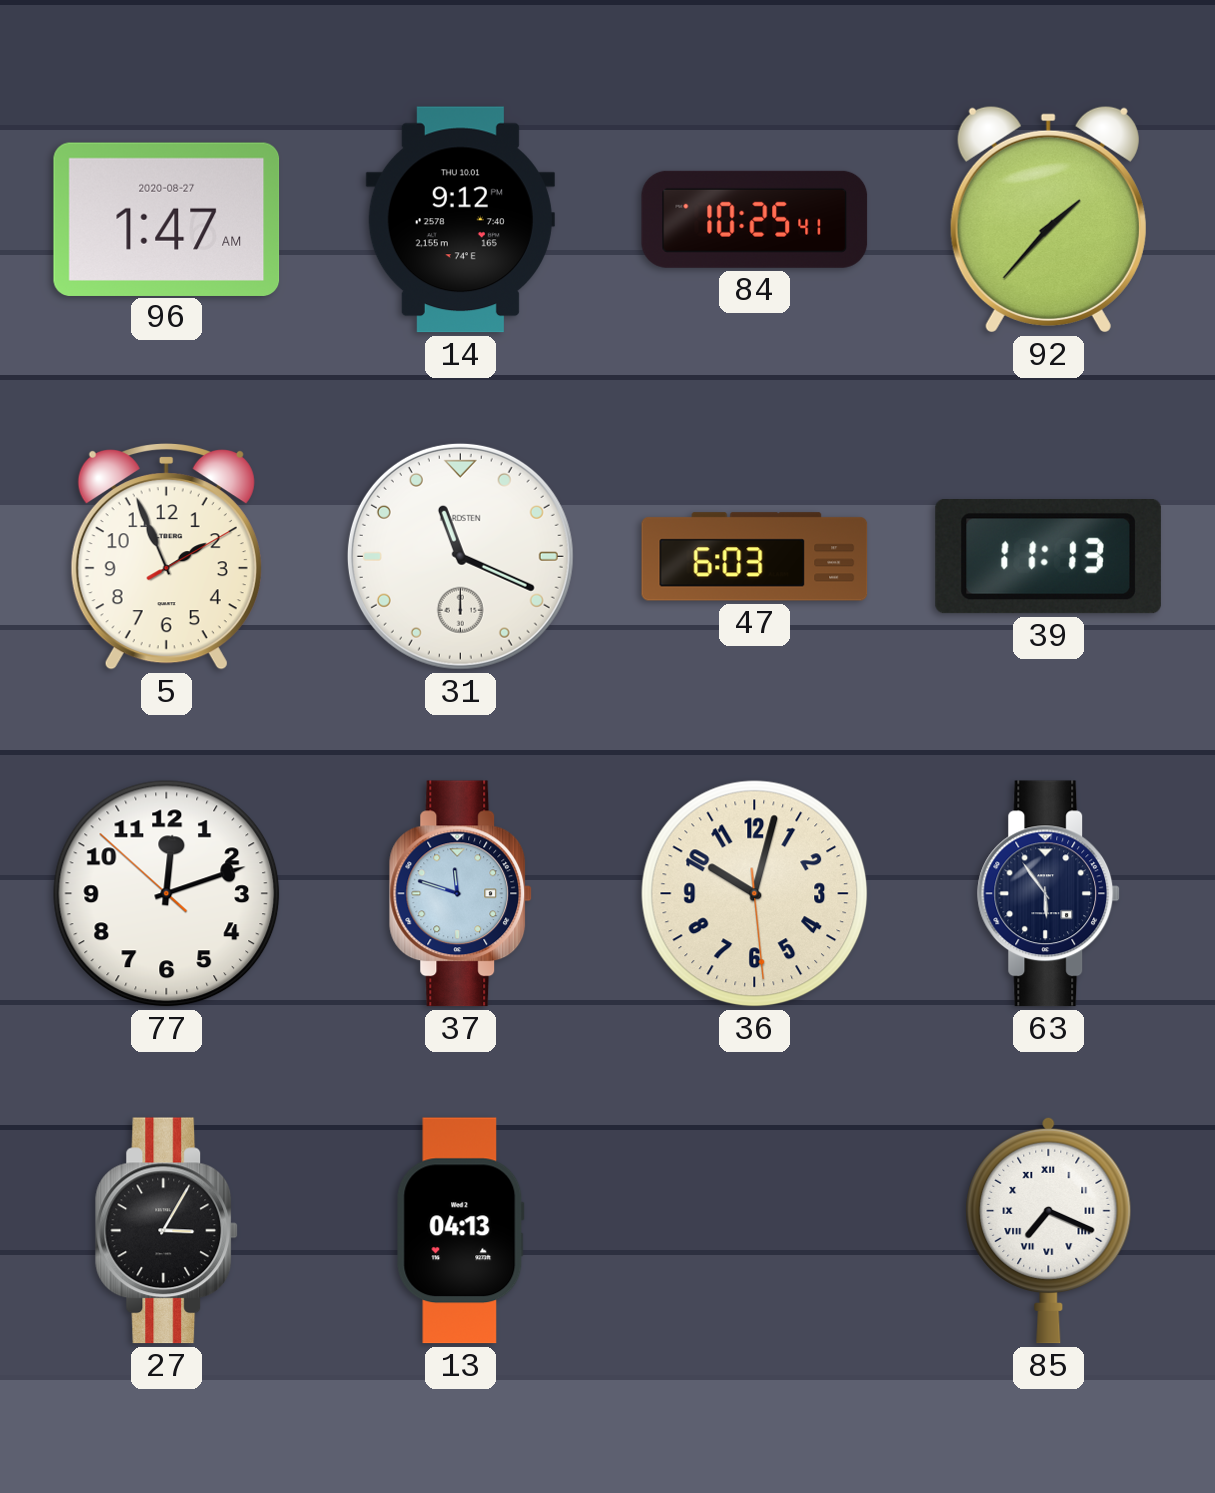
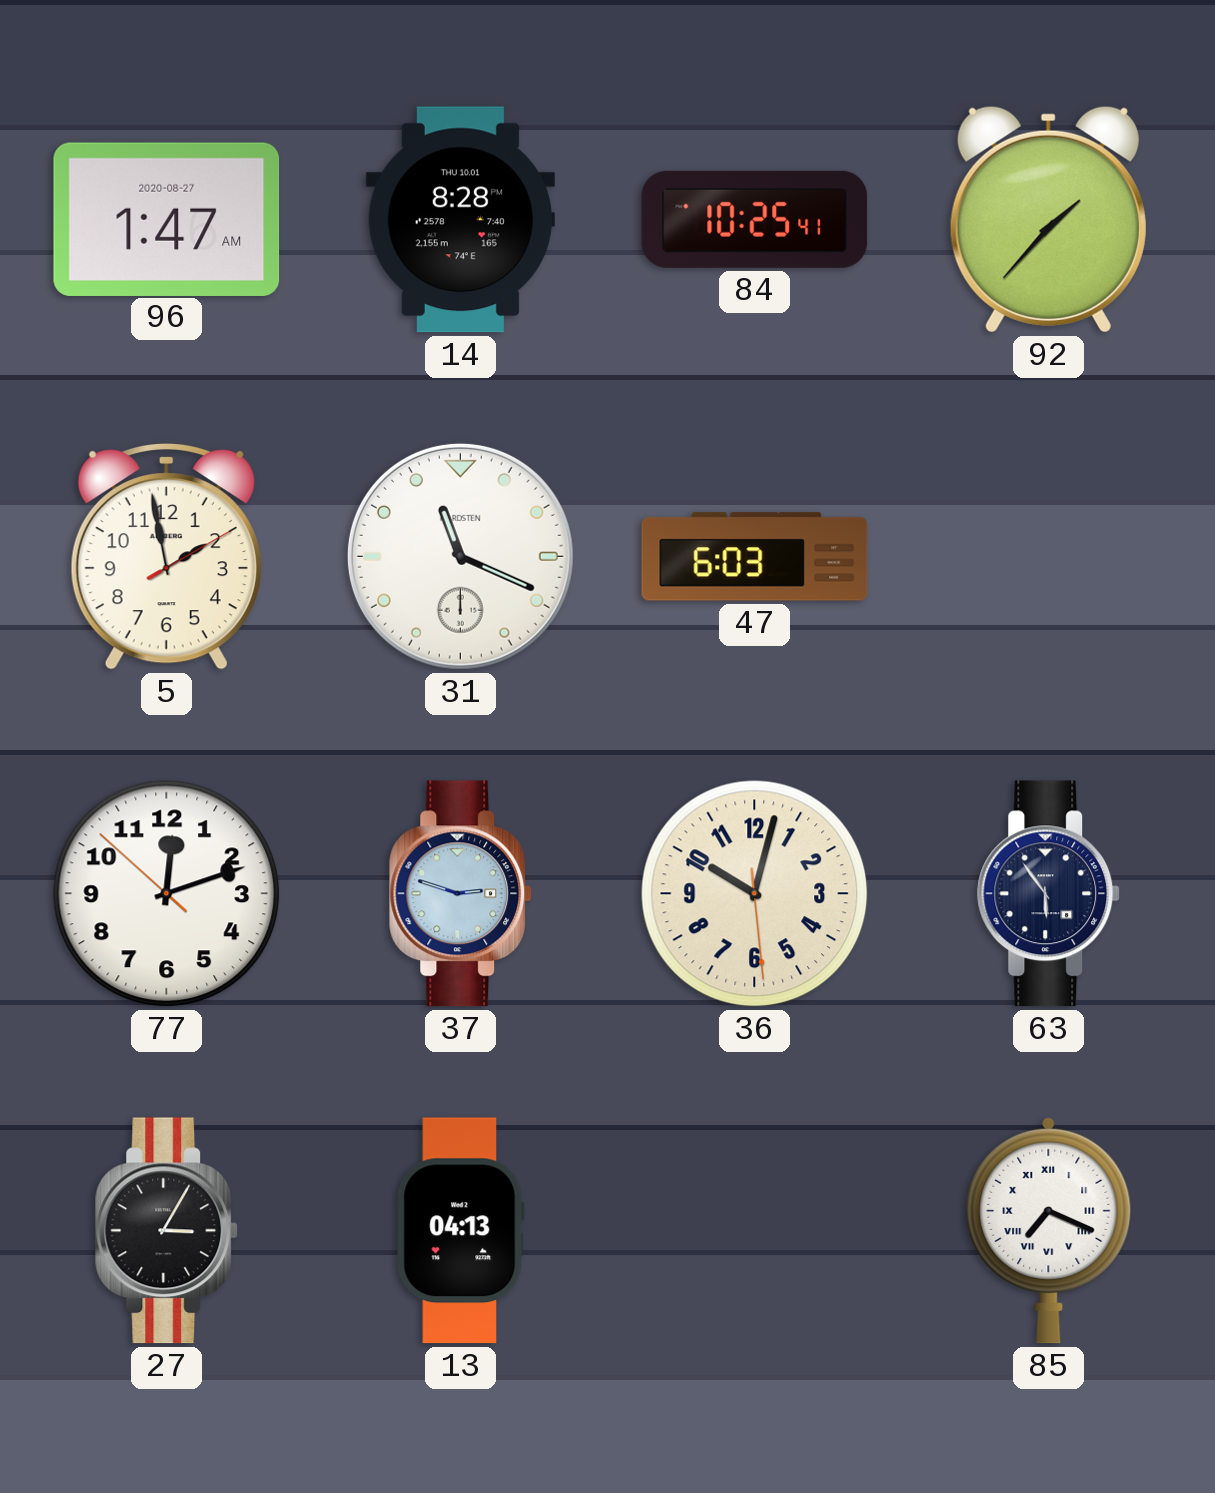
14: 9:12 -> 8:28 (460, 220)
5: 1:56 -> 1:58 (166, 556)
39: 11:13 -> none (1048, 557)
37: 11:48 -> 2:48 (461, 894)
